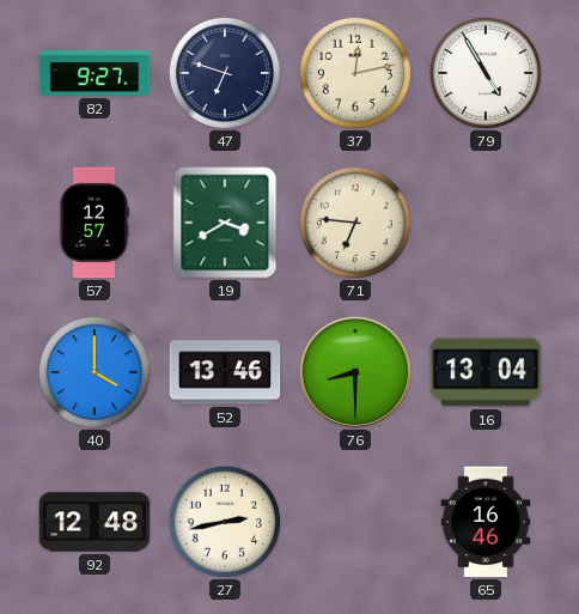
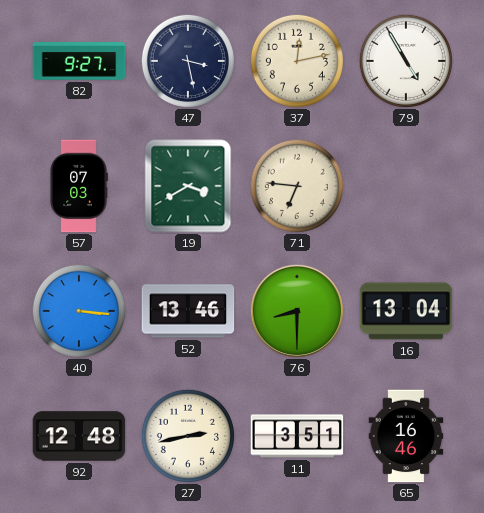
47: 6:48 -> 3:28 (188, 61)
57: 12:57 -> 07:03 (79, 186)
40: 4:00 -> 3:16 (79, 311)
11: none -> 3:51 (297, 436)
